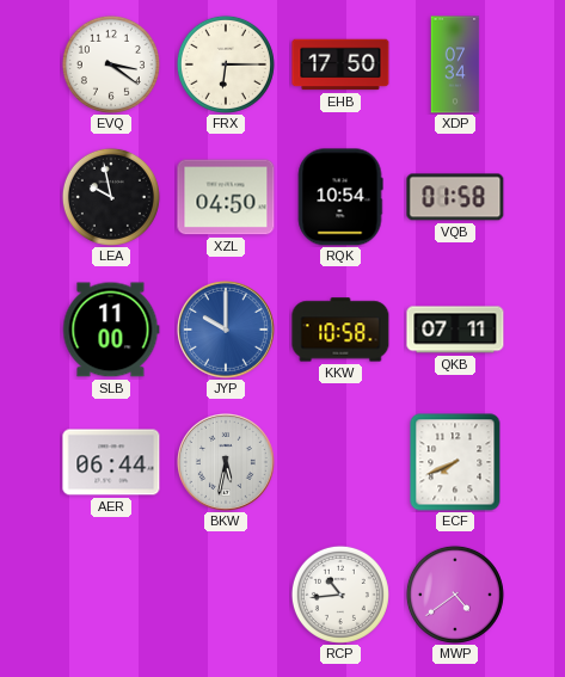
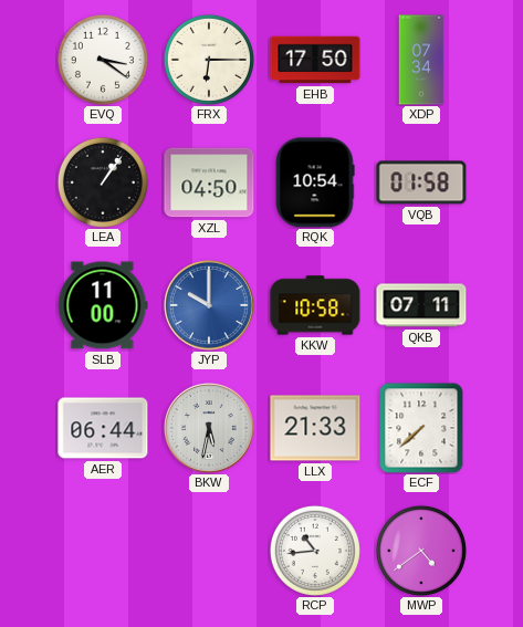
LEA: 9:58 -> 1:06 (103, 182)
LLX: none -> 21:33 (315, 428)
ECF: 7:41 -> 7:38 (421, 428)
